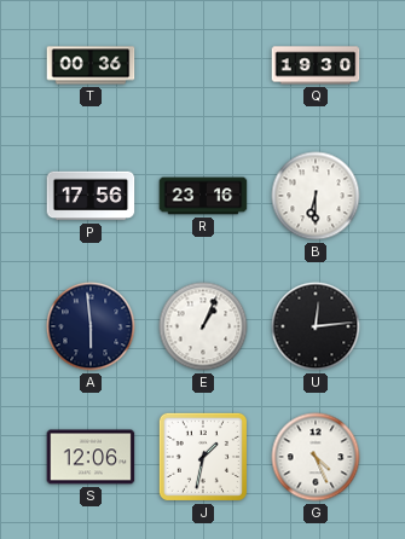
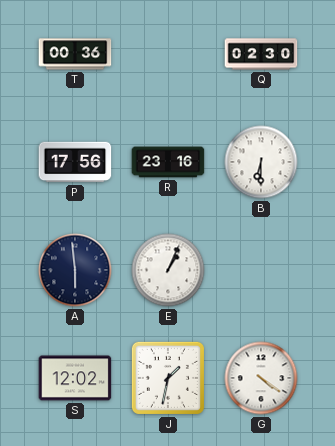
Q: 19:30 -> 02:30 (261, 54)
U: 12:14 -> none (316, 326)
S: 12:06 -> 12:02 (75, 378)
G: 4:26 -> 4:21 (261, 378)
